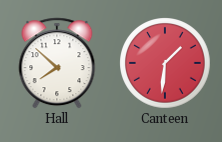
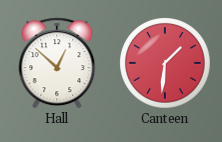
Hall: 7:52 -> 12:52 (57, 63)
